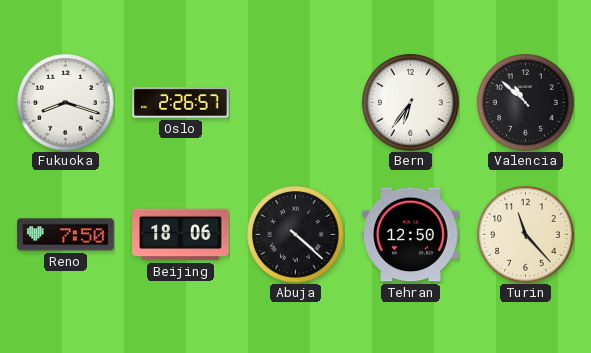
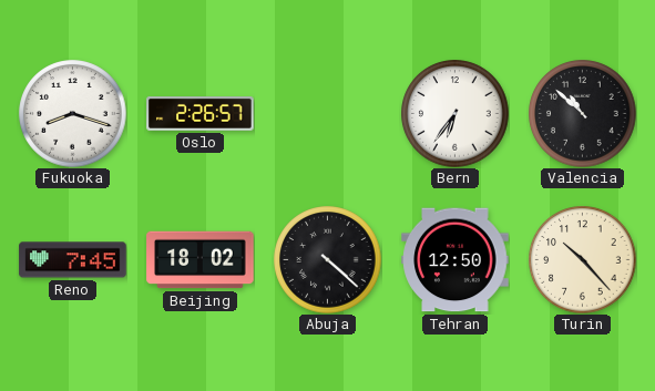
Reno: 7:50 -> 7:45 (73, 260)
Beijing: 18:06 -> 18:02 (201, 260)
Turin: 11:23 -> 10:23 (583, 260)
